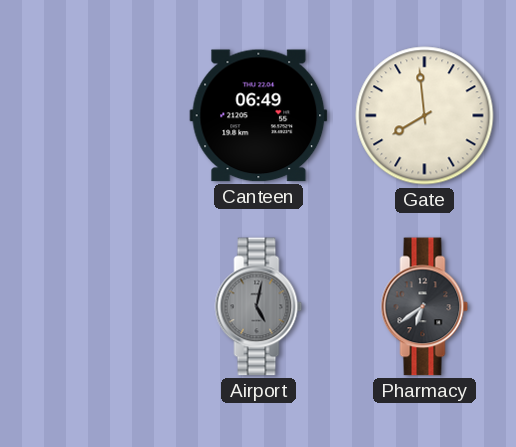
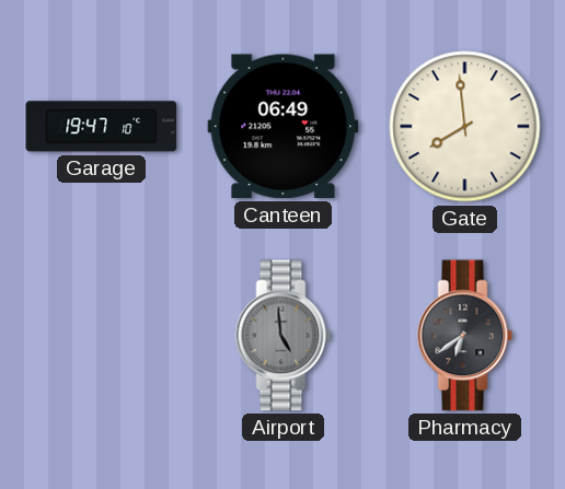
Garage: none -> 19:47 (102, 127)
Airport: 5:02 -> 4:59 (284, 336)
